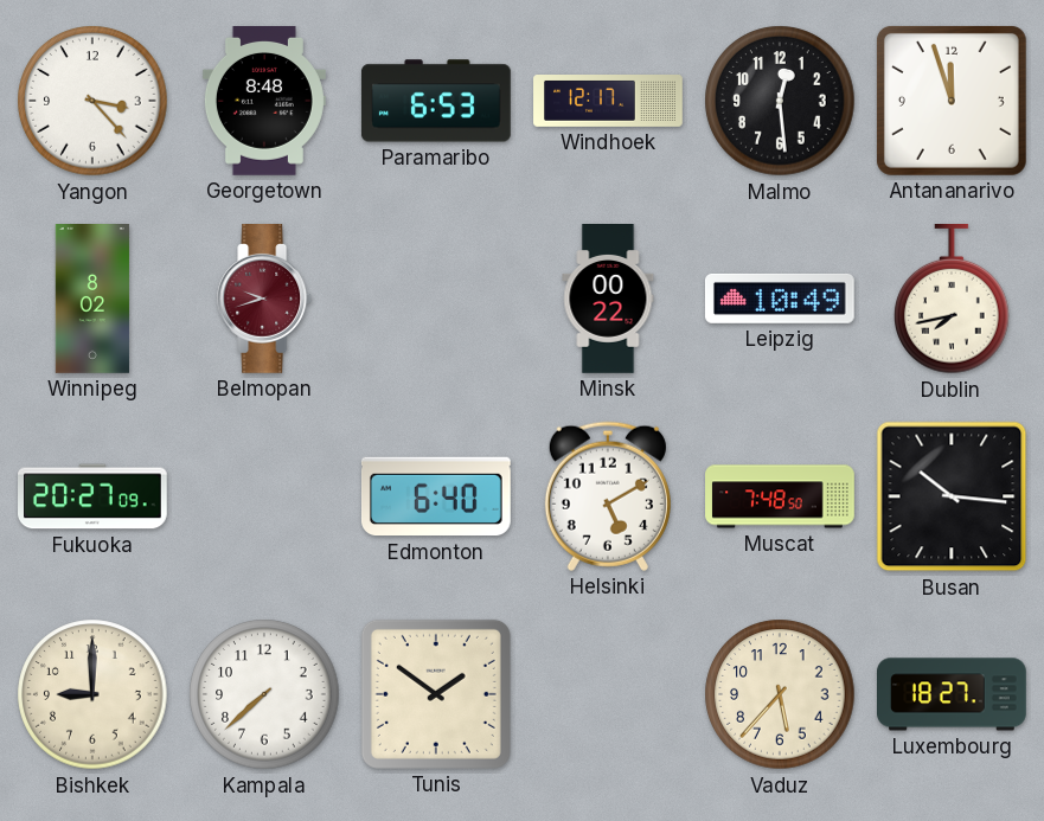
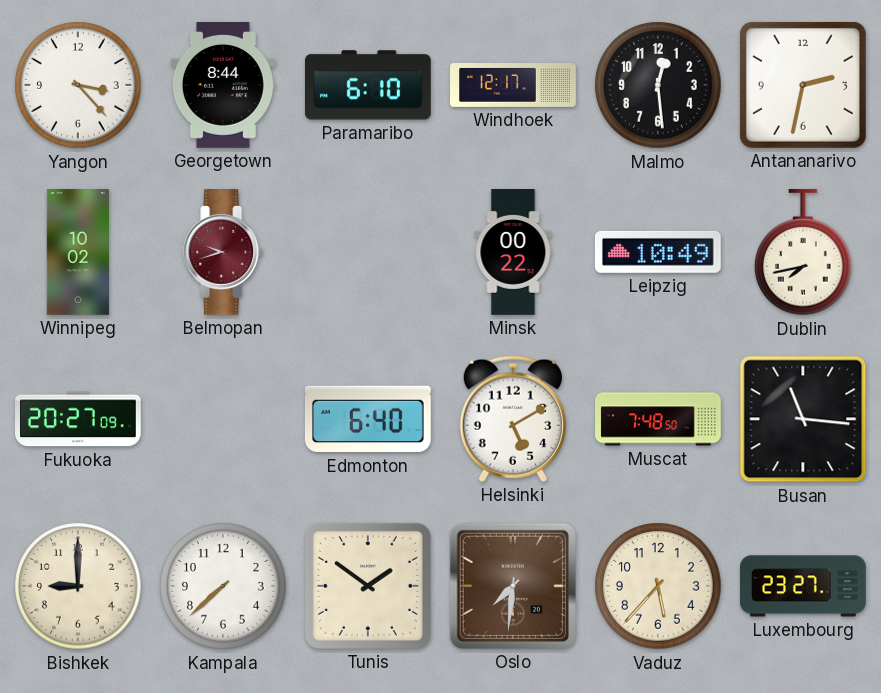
Georgetown: 8:48 -> 8:44 (223, 86)
Paramaribo: 6:53 -> 6:10 (368, 85)
Antananarivo: 11:57 -> 2:32 (803, 85)
Winnipeg: 8:02 -> 10:02 (78, 253)
Busan: 10:16 -> 11:16 (803, 419)
Oslo: none -> 7:31 (513, 586)
Luxembourg: 18:27 -> 23:27 (804, 586)
